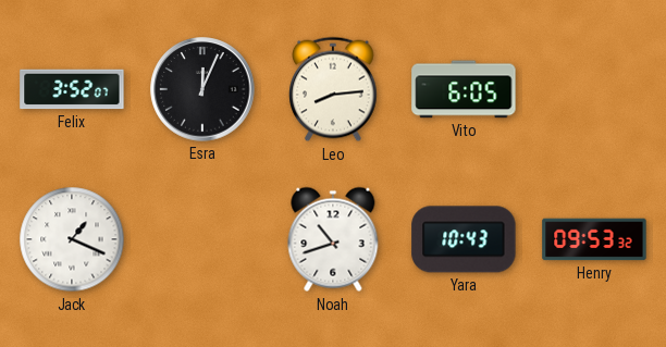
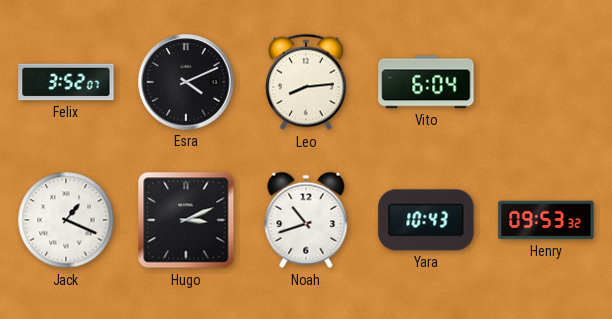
Esra: 12:04 -> 4:11 (186, 82)
Vito: 6:05 -> 6:04 (426, 82)
Hugo: none -> 3:11 (186, 220)
